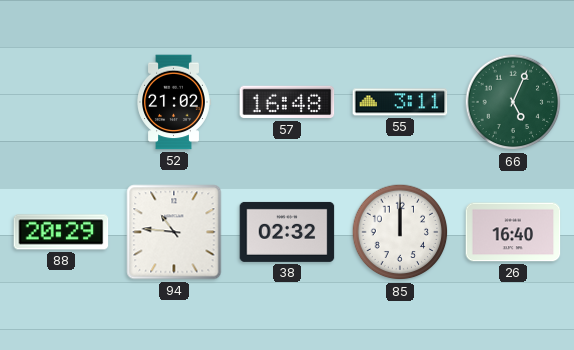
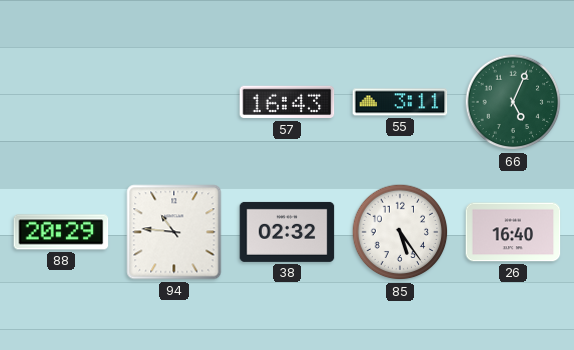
52: 21:02 -> none (174, 102)
57: 16:48 -> 16:43 (287, 102)
85: 12:00 -> 5:24 (400, 232)
